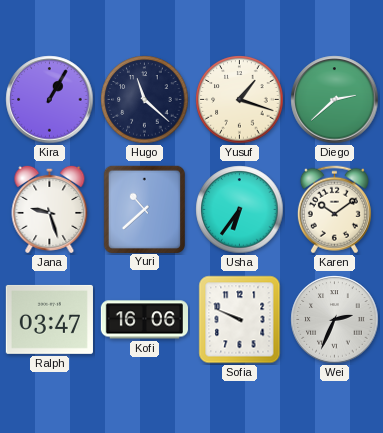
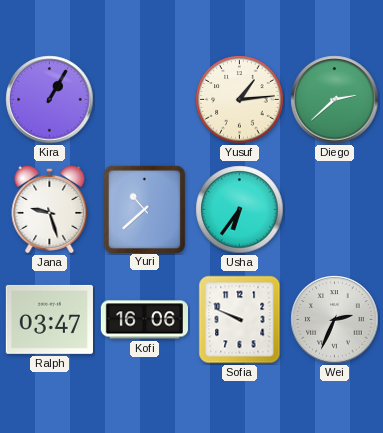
Hugo: 11:22 -> none (145, 100)
Yusuf: 1:18 -> 1:14 (240, 100)
Karen: 10:09 -> none (334, 210)
